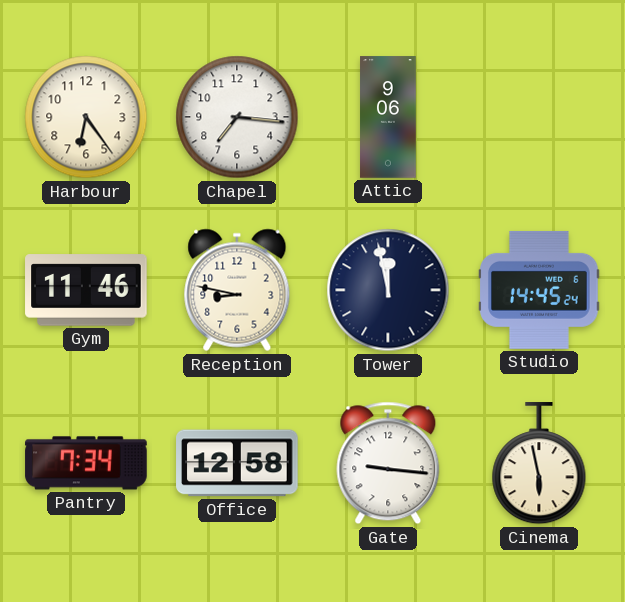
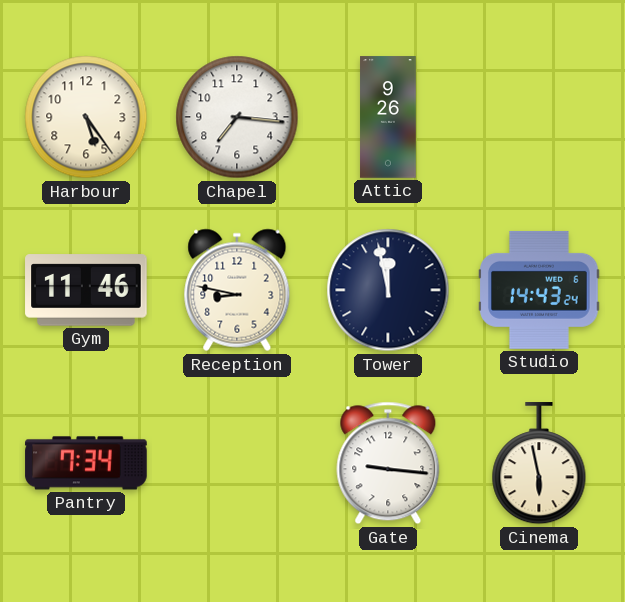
Harbour: 6:24 -> 5:24 (86, 117)
Attic: 9:06 -> 9:26 (388, 117)
Studio: 14:45 -> 14:43 (539, 290)
Office: 12:58 -> none (237, 463)
